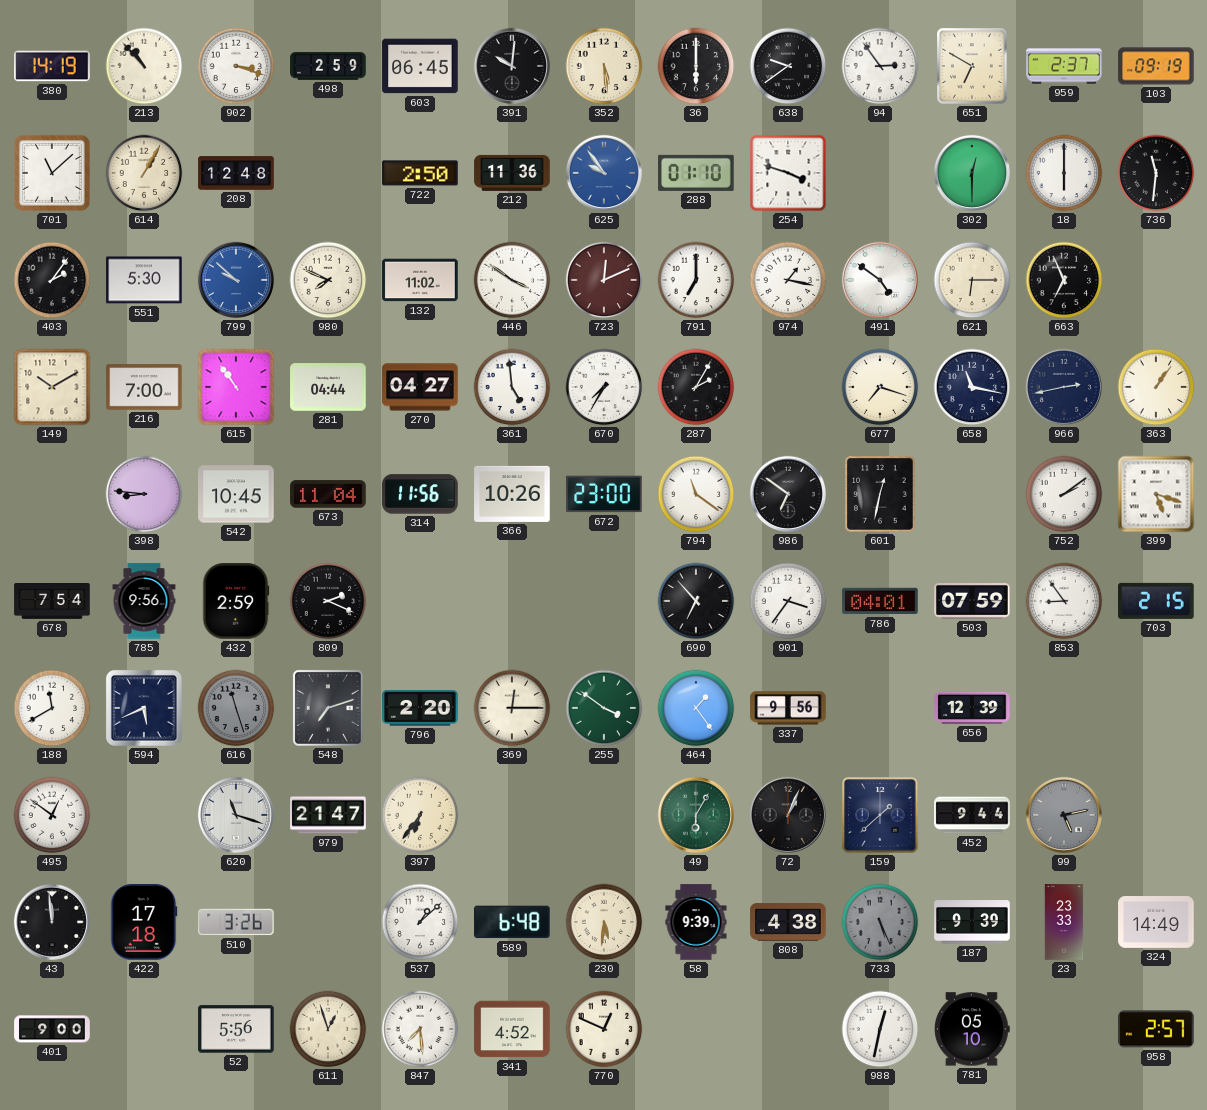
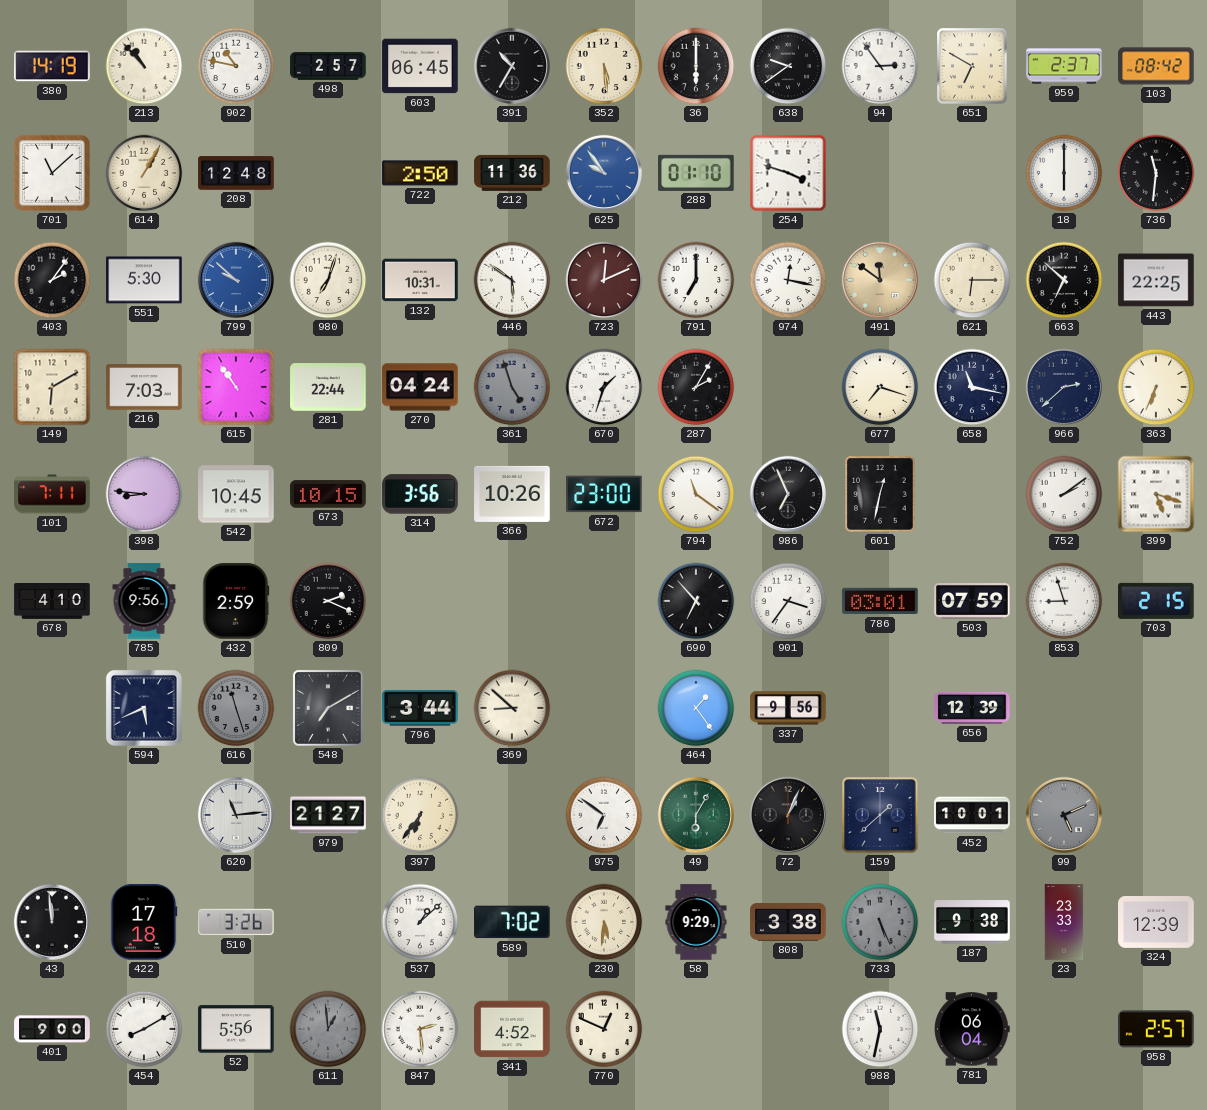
902: 3:18 -> 10:47 (236, 66)
498: 2:59 -> 2:57 (328, 66)
391: 10:01 -> 10:35 (512, 66)
103: 09:19 -> 08:42 (1156, 66)
302: 12:30 -> none (972, 173)
980: 7:49 -> 7:03 (328, 280)
132: 11:02 -> 10:31 (420, 280)
446: 3:51 -> 5:51 (512, 280)
974: 1:17 -> 12:17 (788, 280)
491: 4:51 -> 11:51 (880, 280)
491 dial: white -> champagne (880, 280)
663: 6:56 -> 6:52 (1064, 280)
443: none -> 22:25 (1156, 280)
149: 10:10 -> 6:10 (52, 387)
216: 7:00 -> 7:03 (144, 387)
281: 04:44 -> 22:44 (328, 387)
270: 04:27 -> 04:24 (420, 387)
361: 4:59 -> 4:57 (512, 387)
361 dial: white -> grey (512, 387)
670: 7:35 -> 1:33 (604, 387)
966: 2:43 -> 2:38 (1064, 387)
363: 1:06 -> 6:34 (1156, 387)
101: none -> 7:11 (52, 494)
673: 11:04 -> 10:15 (328, 494)
314: 11:56 -> 3:56 (420, 494)
986: 6:51 -> 6:56 (788, 494)
678: 7:54 -> 4:10 (52, 602)
786: 04:01 -> 03:01 (880, 601)
853: 8:54 -> 8:57 (1064, 601)
188: 11:40 -> none (52, 708)
548: 7:12 -> 7:10 (328, 708)
796: 2:20 -> 3:44 (420, 708)
369: 12:15 -> 8:52 (512, 708)
255: 3:51 -> none (604, 708)
495: 12:51 -> none (52, 815)
620: 11:18 -> 11:14 (236, 815)
979: 21:47 -> 21:27 (328, 815)
975: none -> 6:51 (604, 815)
452: 9:44 -> 10:01 (972, 815)
99: 5:13 -> 5:11 (1064, 815)
589: 6:48 -> 7:02 (512, 922)
58: 9:39 -> 9:29 (696, 922)
808: 4:38 -> 3:38 (788, 922)
187: 9:39 -> 9:38 (972, 923)
324: 14:49 -> 12:39 (1156, 923)
454: none -> 8:10 (144, 1029)
611: 12:57 -> 12:59 (328, 1029)
611 dial: cream -> grey (328, 1029)
847: 7:29 -> 2:29 (420, 1029)
988: 12:32 -> 11:32 (880, 1029)
781: 05:10 -> 06:04 (972, 1029)
